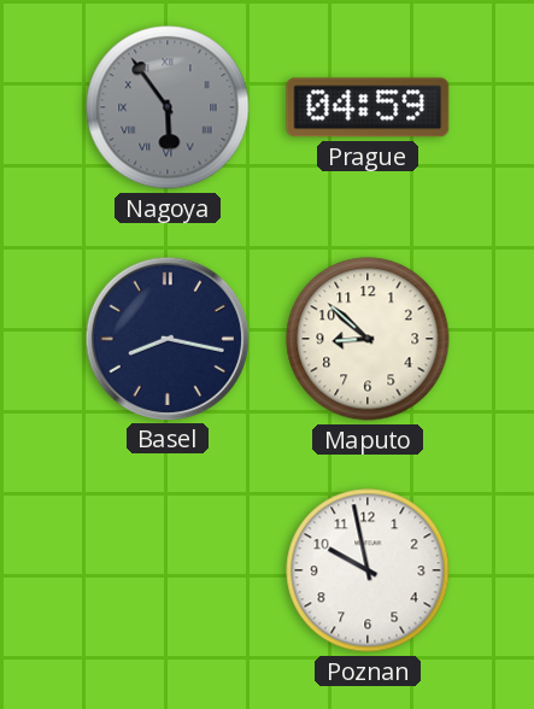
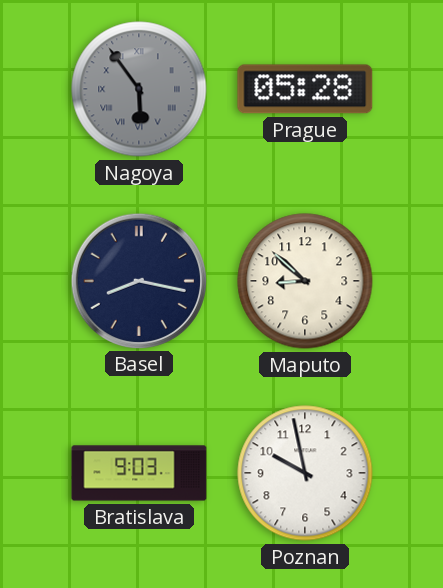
Prague: 04:59 -> 05:28 (305, 89)
Bratislava: none -> 9:03 (139, 473)
